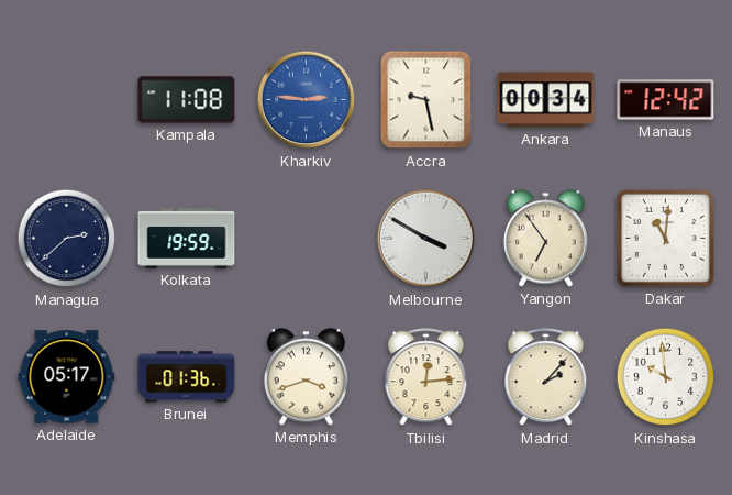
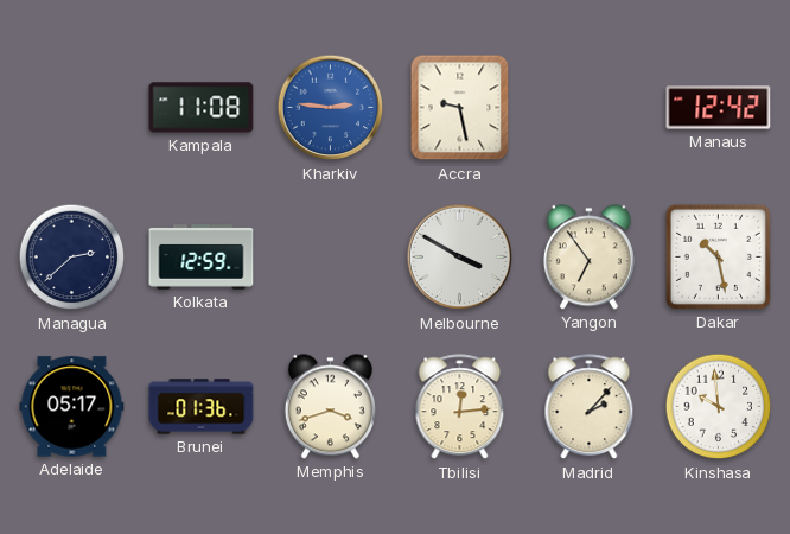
Ankara: 00:34 -> none (546, 100)
Kolkata: 19:59 -> 12:59 (202, 258)
Dakar: 11:01 -> 10:28 (718, 256)
